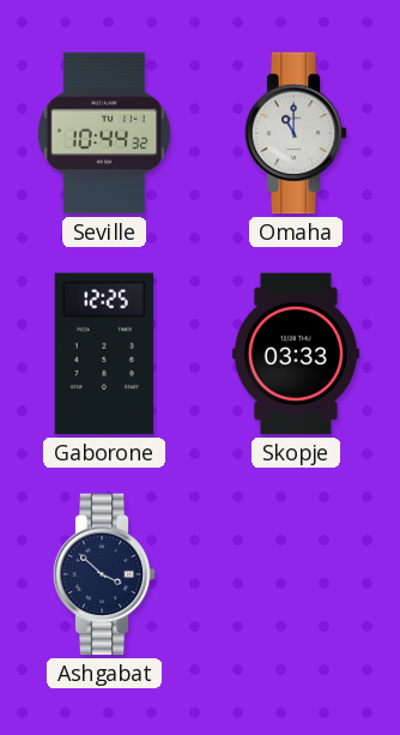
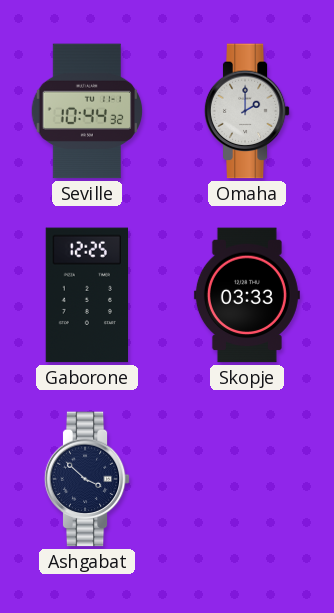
Omaha: 11:00 -> 2:00 (247, 111)
